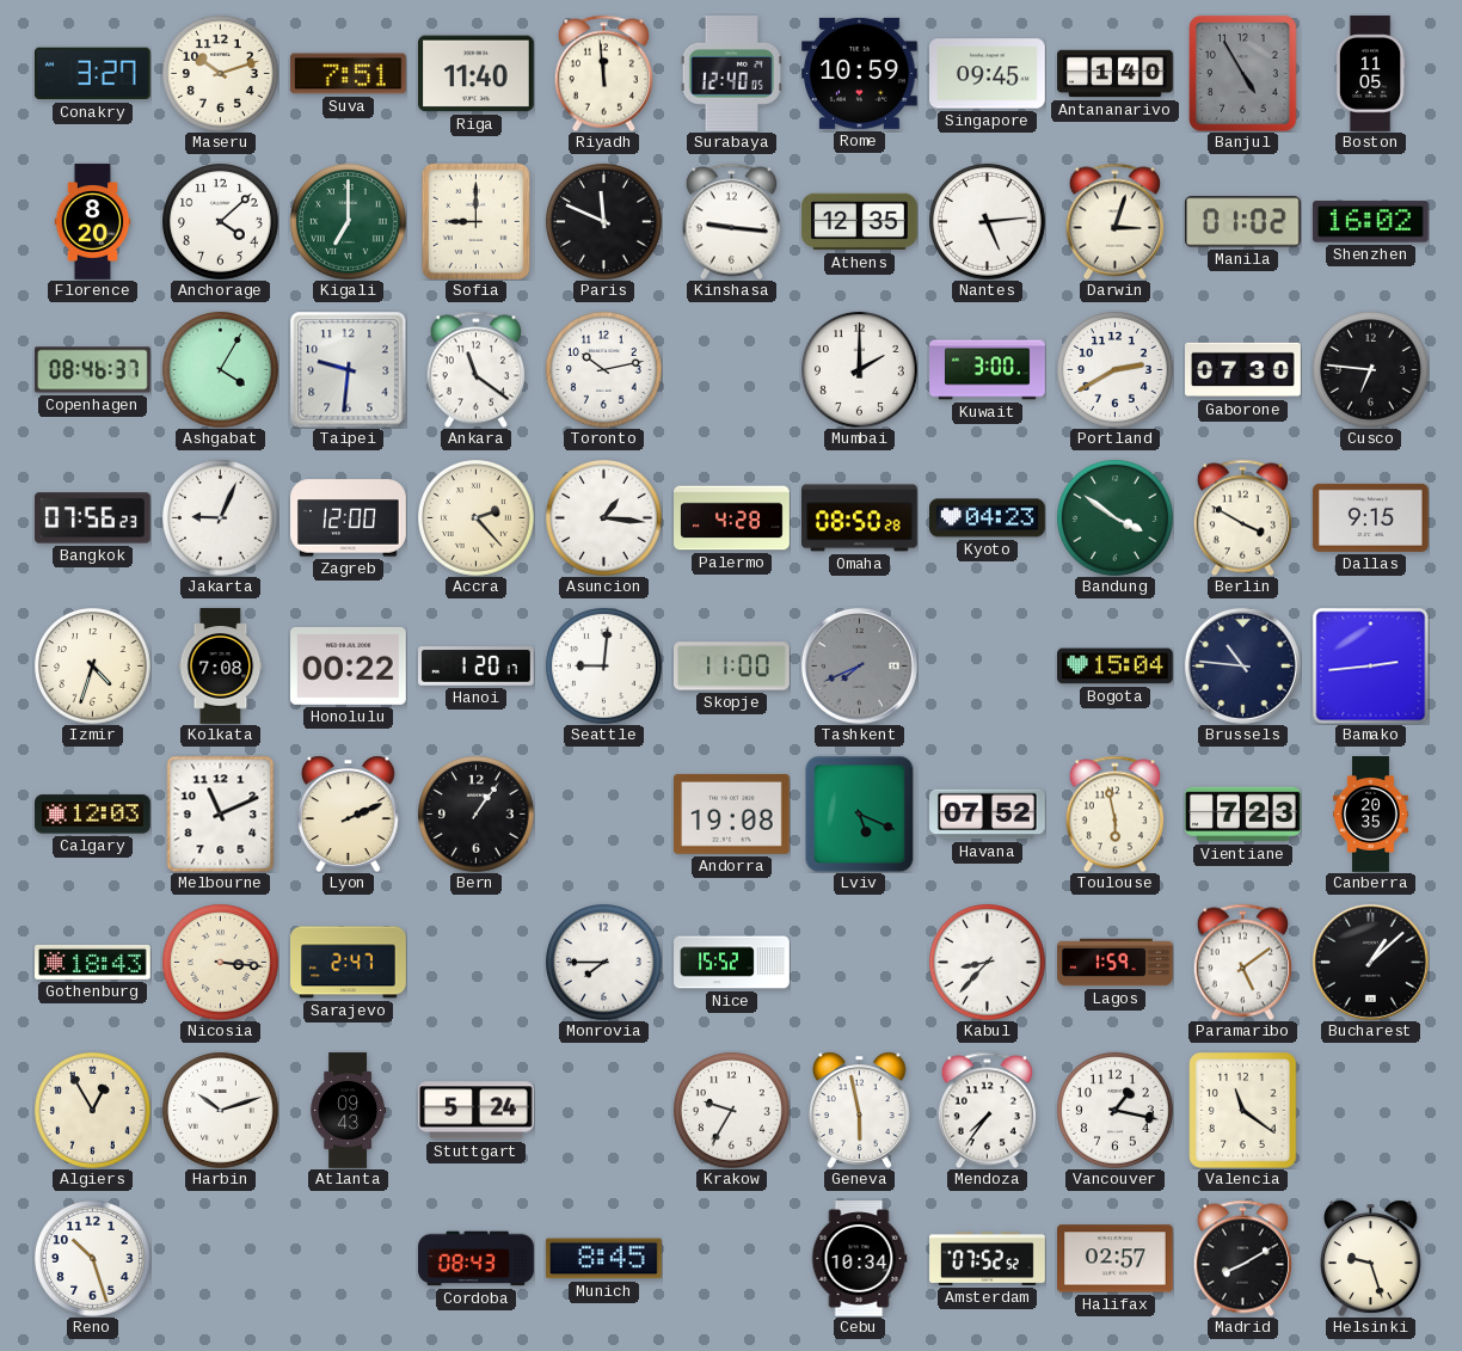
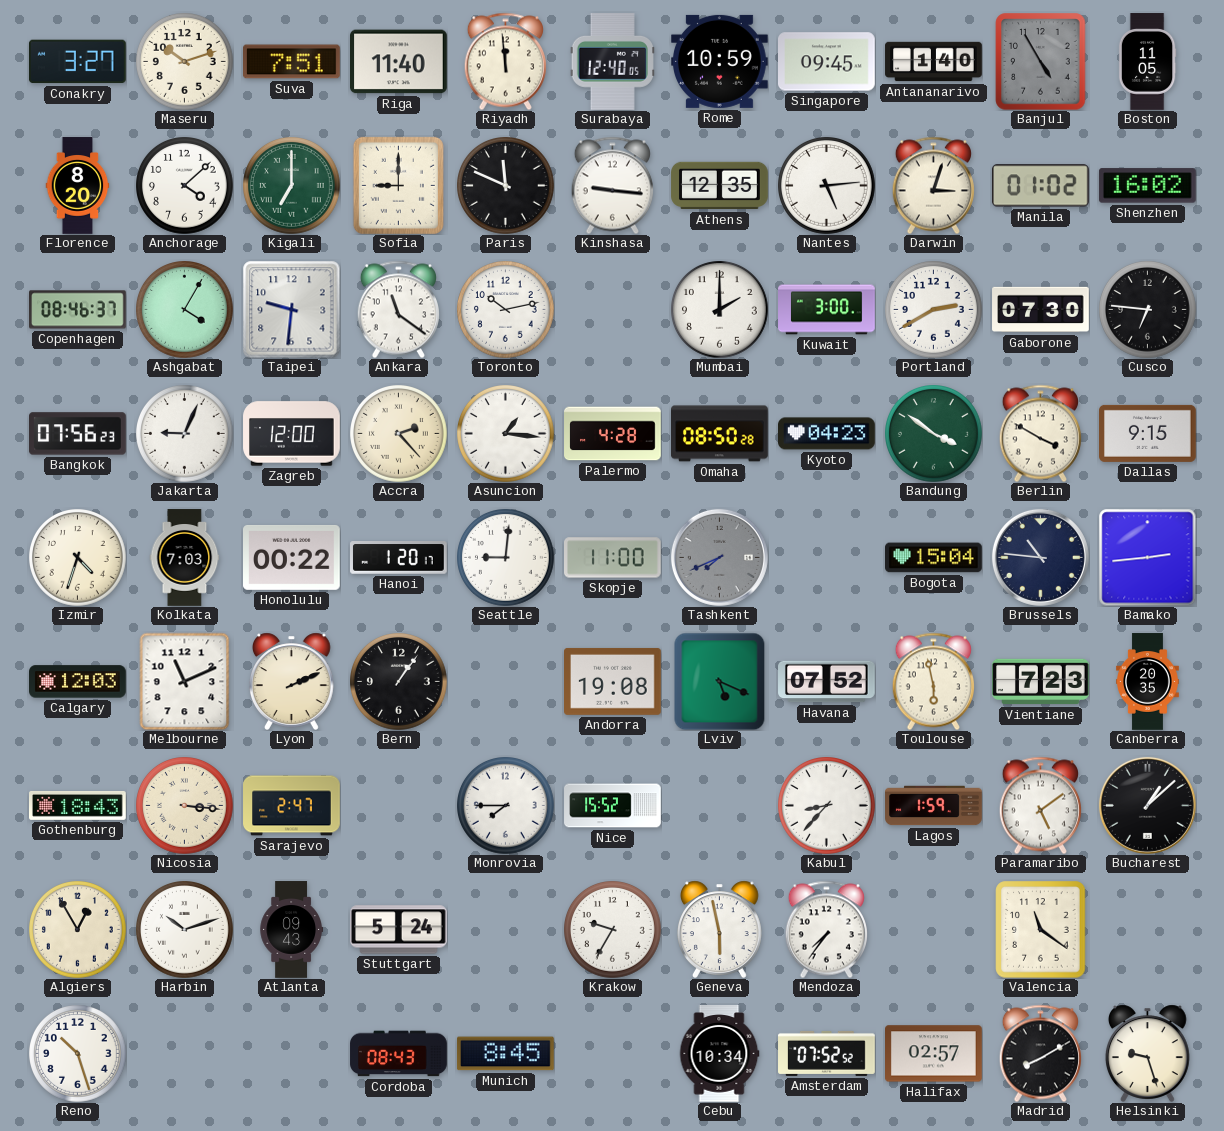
Kolkata: 7:08 -> 7:03 (185, 558)
Vancouver: 1:17 -> none (1116, 1111)
